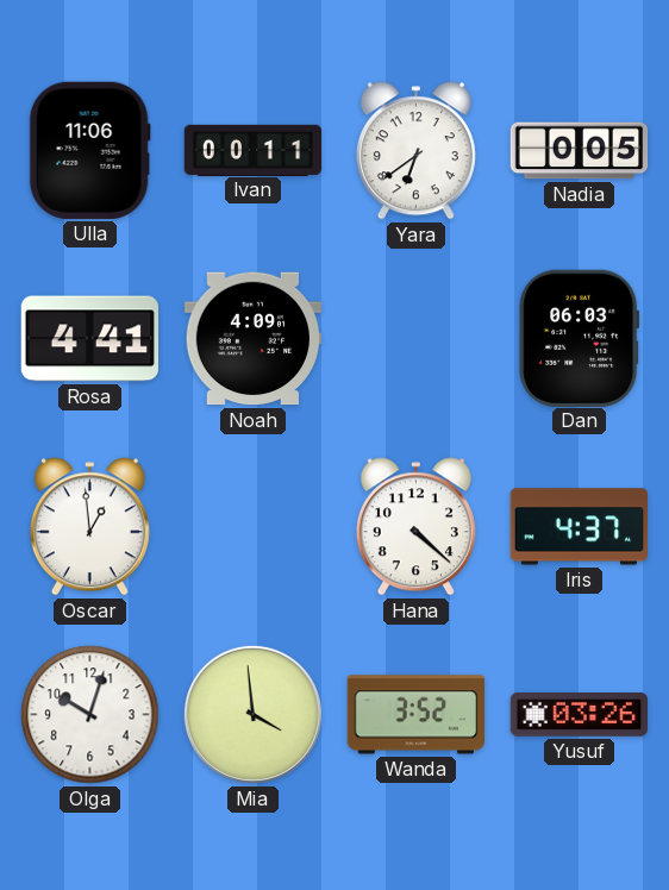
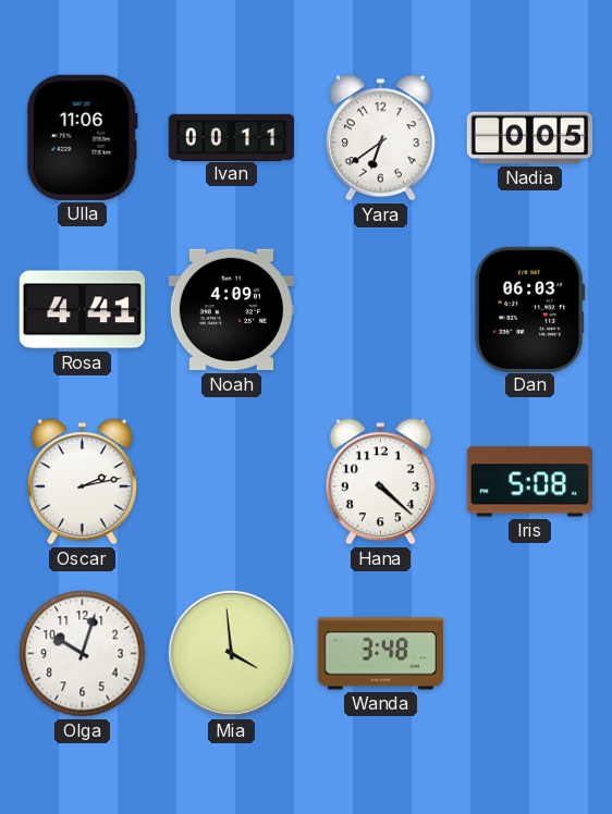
Oscar: 12:59 -> 2:13 (82, 482)
Iris: 4:37 -> 5:08 (529, 482)
Wanda: 3:52 -> 3:48 (380, 654)
Yusuf: 03:26 -> none (580, 715)
